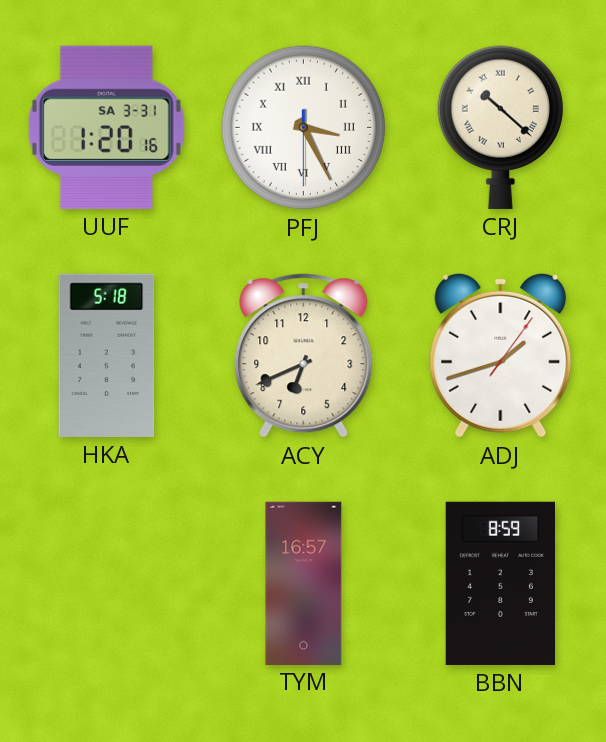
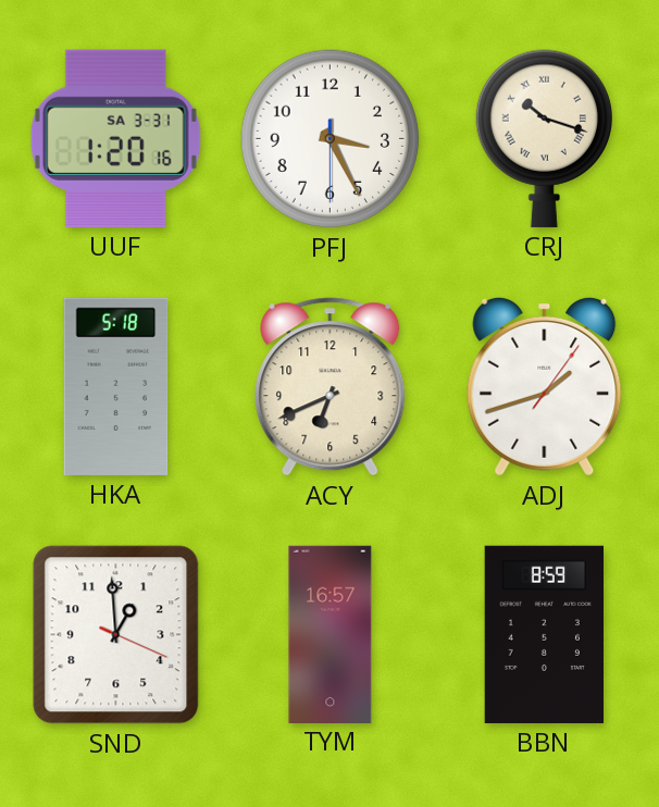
PFJ numerals: Roman -> Arabic (331, 139)
CRJ: 10:22 -> 10:18 (544, 138)
SND: none -> 12:59 (116, 635)
